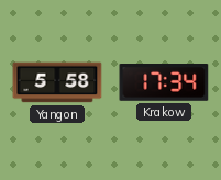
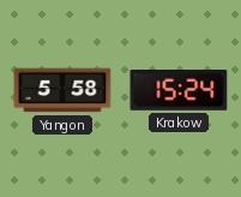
Krakow: 17:34 -> 15:24 (179, 91)
